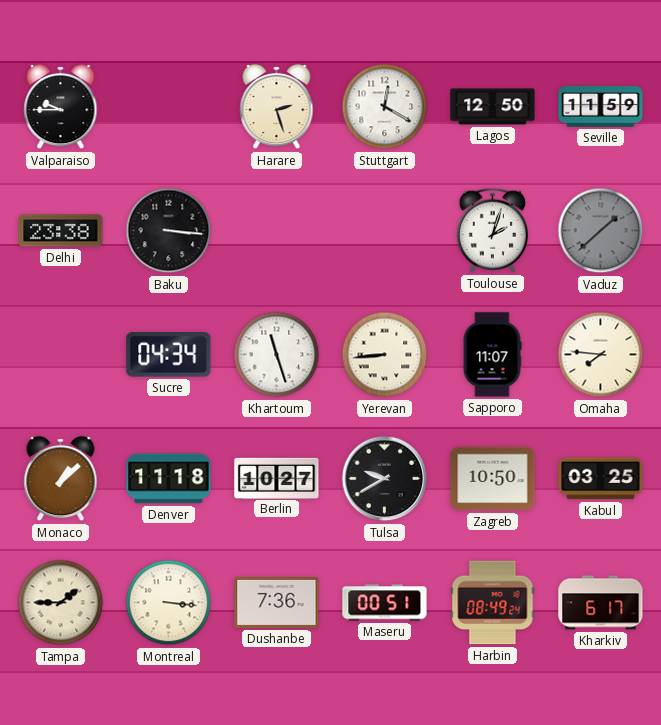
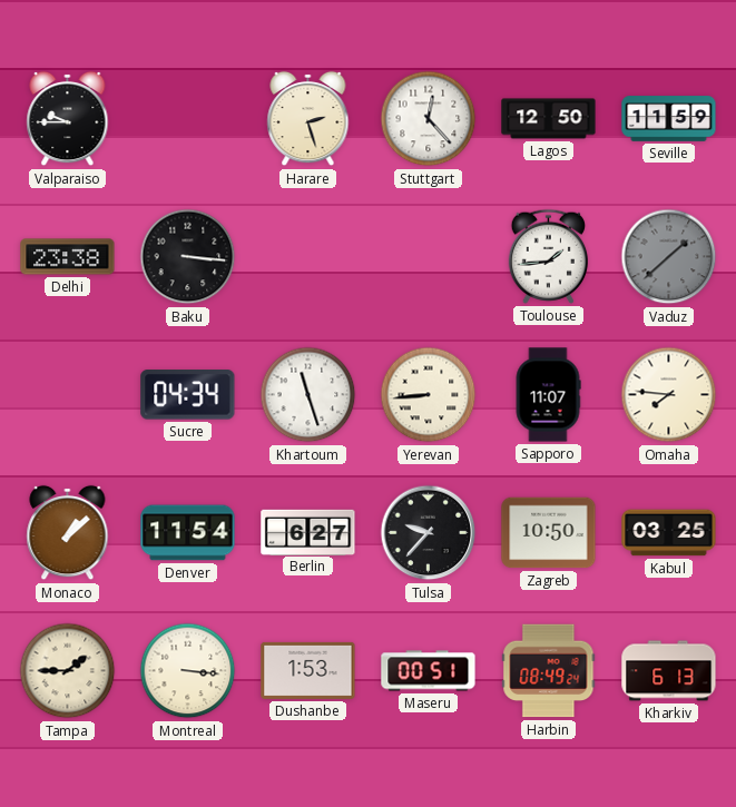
Stuttgart: 12:20 -> 12:23 (429, 119)
Toulouse: 2:03 -> 1:44 (548, 256)
Denver: 11:18 -> 11:54 (188, 533)
Berlin: 10:27 -> 6:27 (308, 532)
Tulsa: 9:40 -> 9:37 (429, 533)
Dushanbe: 7:36 -> 1:53 (308, 670)
Kharkiv: 6:17 -> 6:13 (669, 671)
